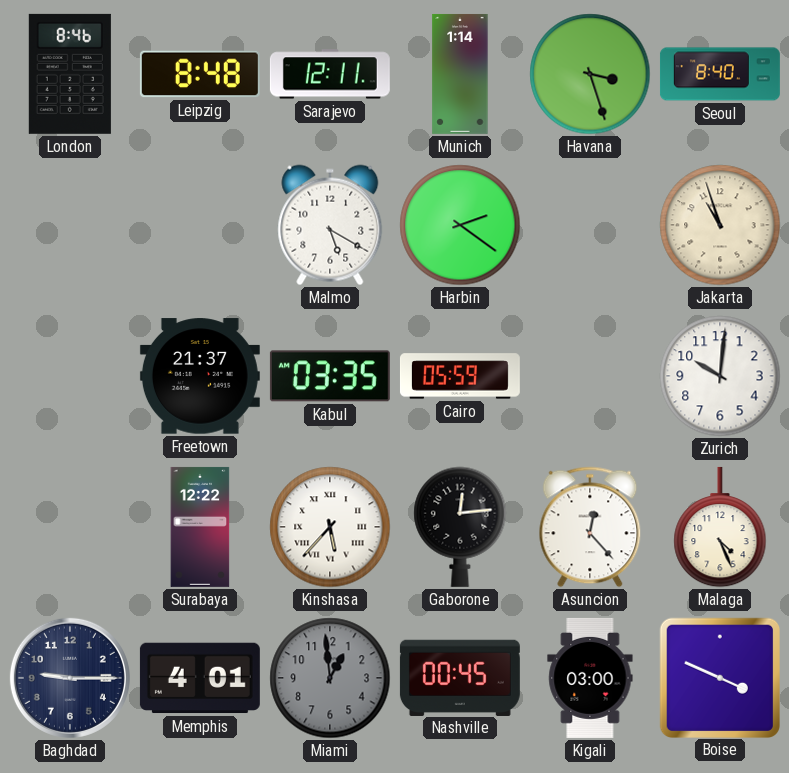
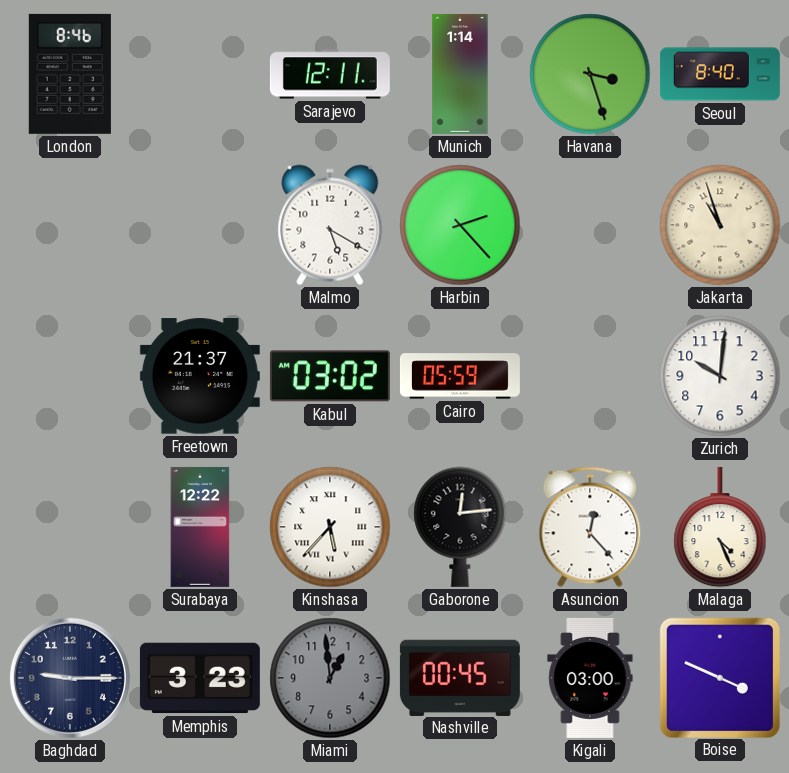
Leipzig: 8:48 -> none (200, 74)
Harbin: 2:21 -> 2:23 (460, 225)
Kabul: 03:35 -> 03:02 (330, 376)
Memphis: 4:01 -> 3:23 (200, 678)
